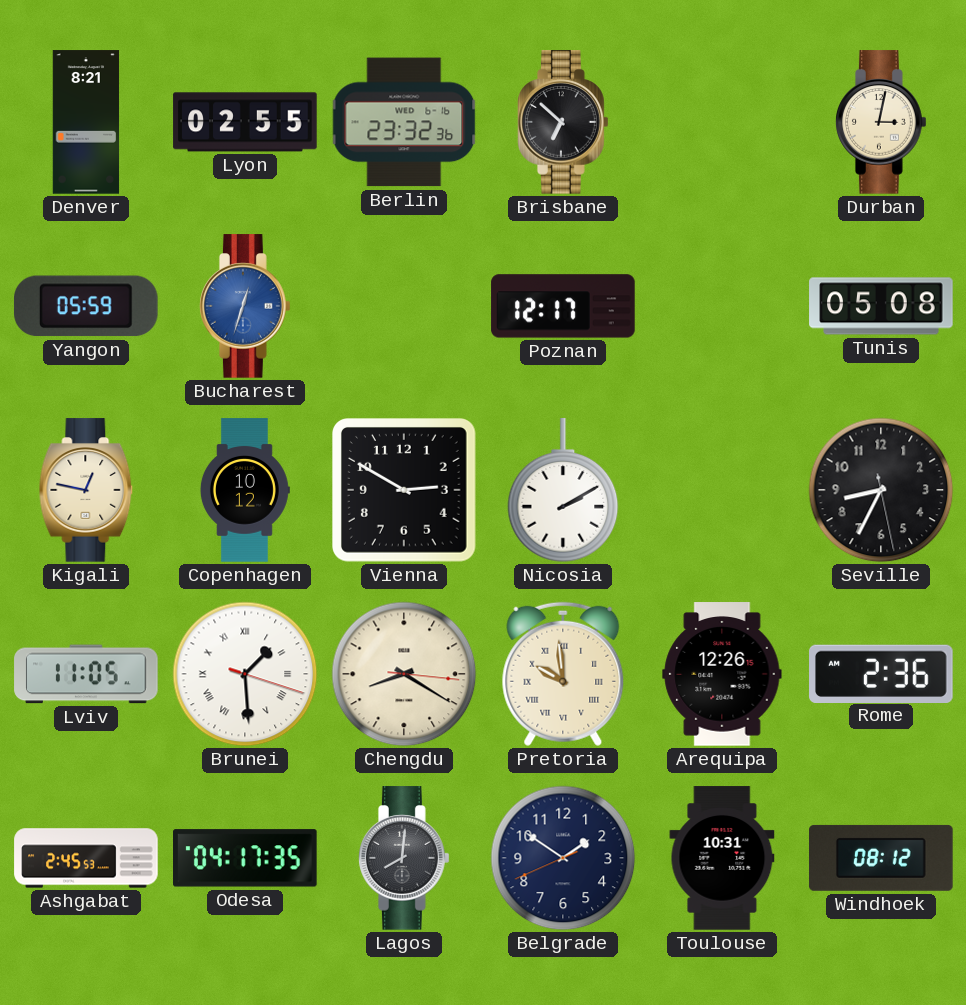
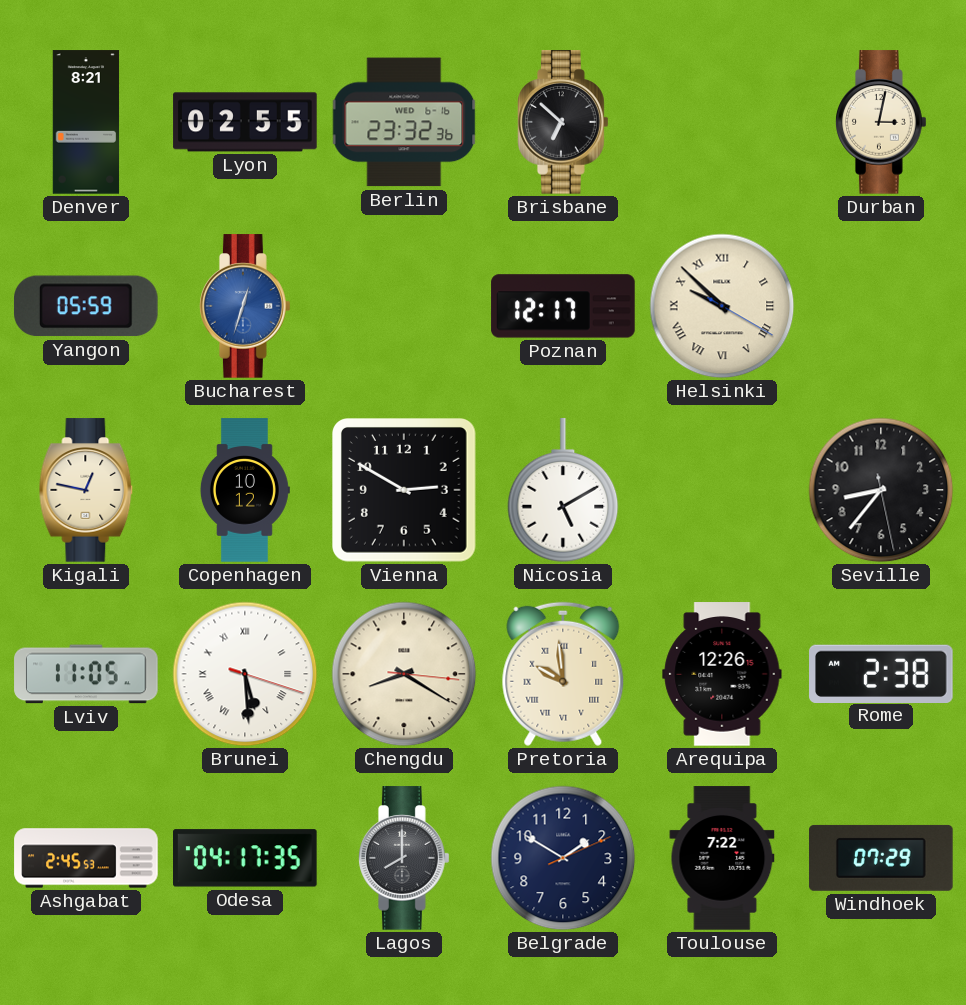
Helsinki: none -> 9:52 (722, 306)
Tunis: 05:08 -> none (881, 306)
Nicosia: 2:10 -> 5:10 (563, 491)
Seville: 8:34 -> 8:36 (881, 490)
Brunei: 1:29 -> 5:29 (245, 674)
Rome: 2:36 -> 2:38 (881, 673)
Lagos: 8:01 -> 8:00 (405, 858)
Belgrade: 1:50:41 -> 1:50:11 (563, 858)
Toulouse: 10:31 -> 7:22 (722, 858)
Windhoek: 08:12 -> 07:29 (881, 858)
